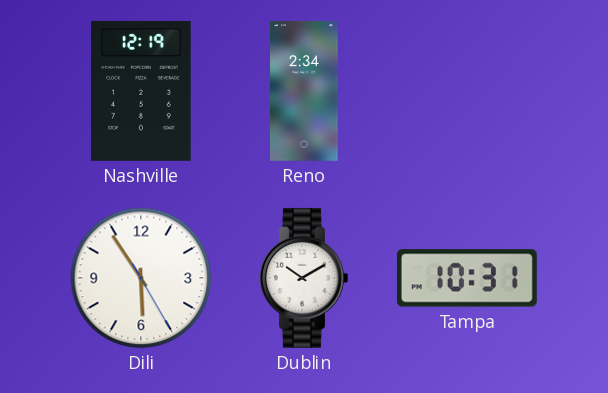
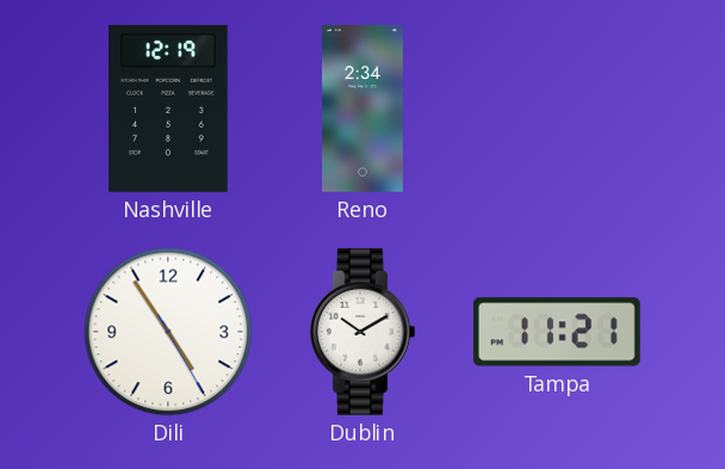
Dili: 5:54 -> 4:54 (168, 332)
Tampa: 10:31 -> 11:21 (557, 332)
